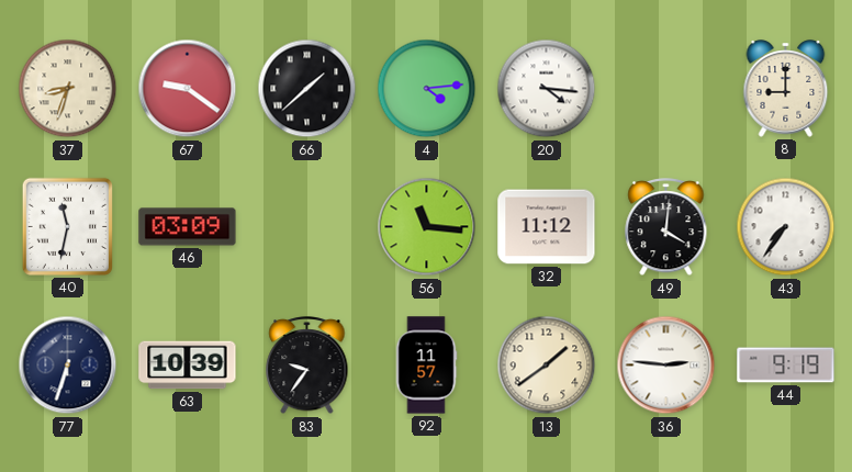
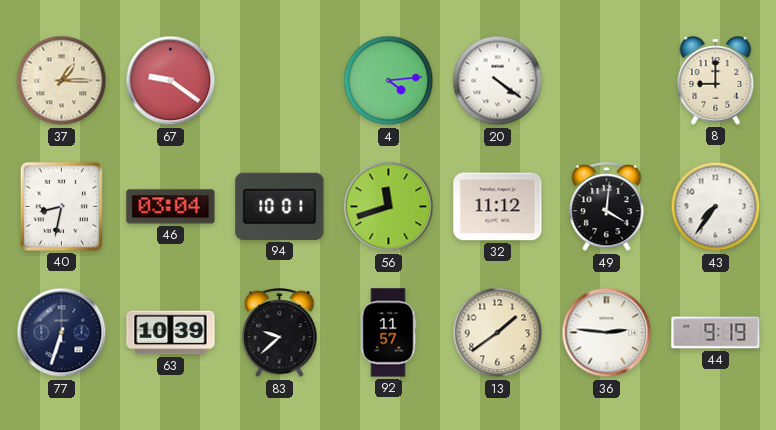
37: 8:33 -> 1:15 (62, 81)
66: 1:38 -> none (307, 89)
20: 4:16 -> 4:21 (498, 81)
40: 11:32 -> 8:32 (61, 206)
46: 03:09 -> 03:04 (171, 207)
94: none -> 10:01 (280, 206)
56: 11:16 -> 11:42 (389, 207)
83: 9:36 -> 9:38 (280, 333)
